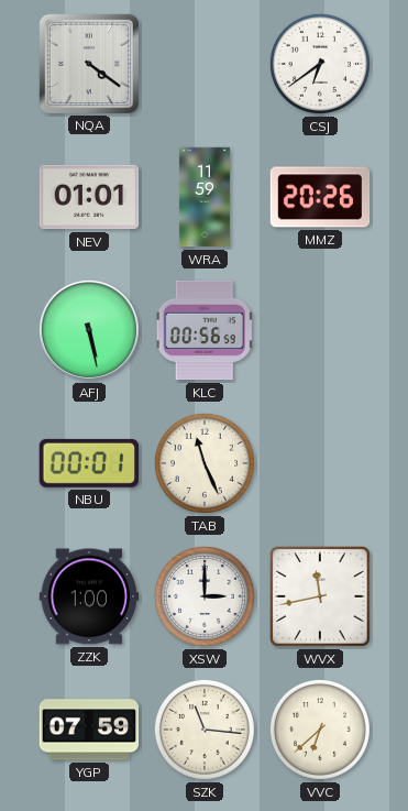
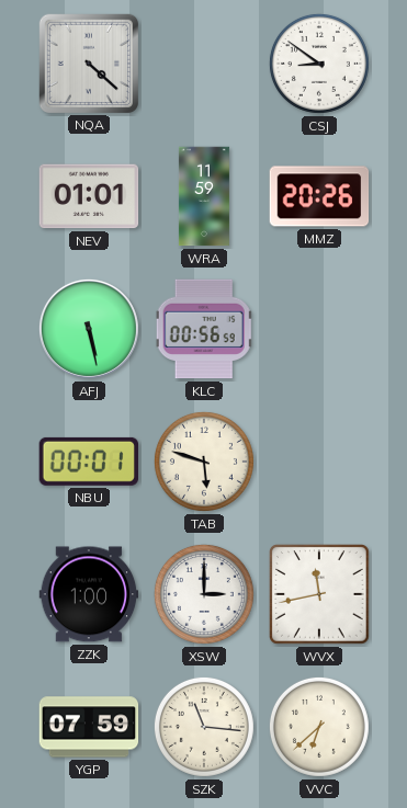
NQA: 4:21 -> 4:22 (88, 62)
CSJ: 6:39 -> 8:51 (319, 64)
TAB: 11:26 -> 5:48 (204, 462)
